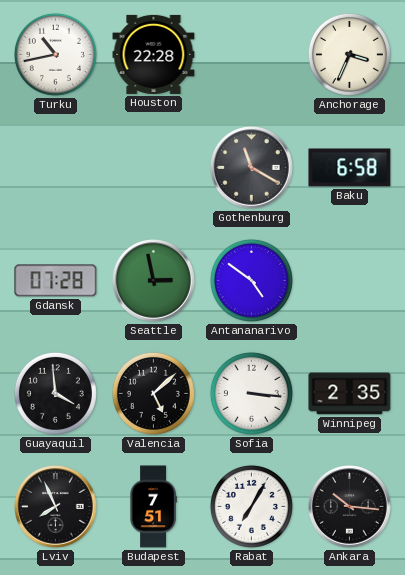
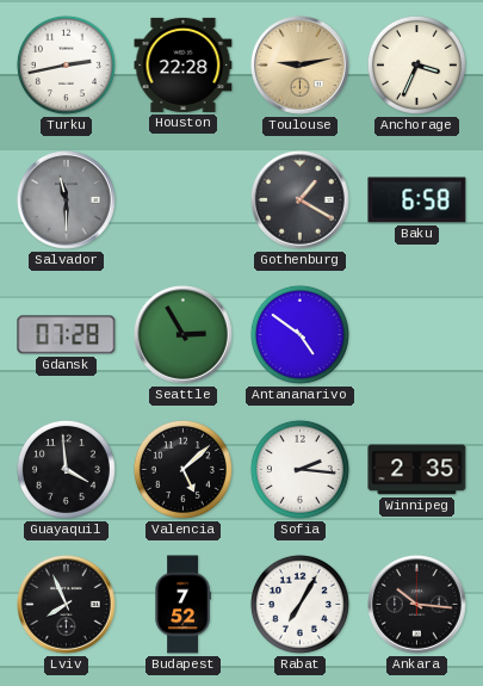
Turku: 10:43 -> 2:43 (66, 64)
Toulouse: none -> 9:13 (301, 66)
Salvador: none -> 11:30 (67, 200)
Gothenburg: 11:20 -> 1:20 (301, 200)
Seattle: 2:58 -> 2:55 (184, 335)
Sofia: 3:16 -> 2:16 (299, 469)
Budapest: 7:51 -> 7:52 (182, 605)
